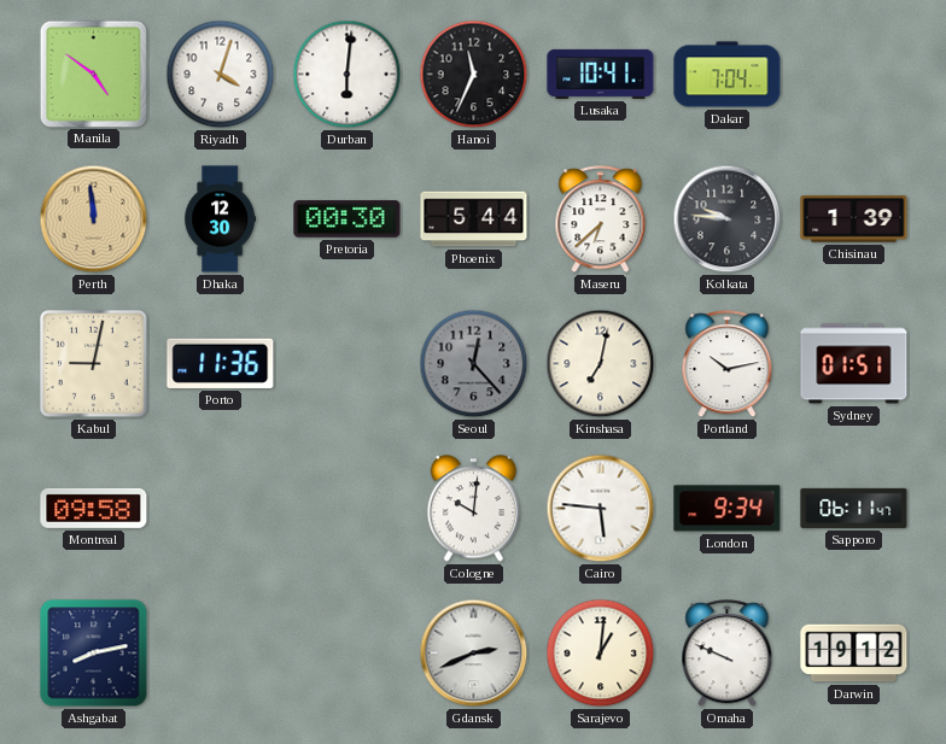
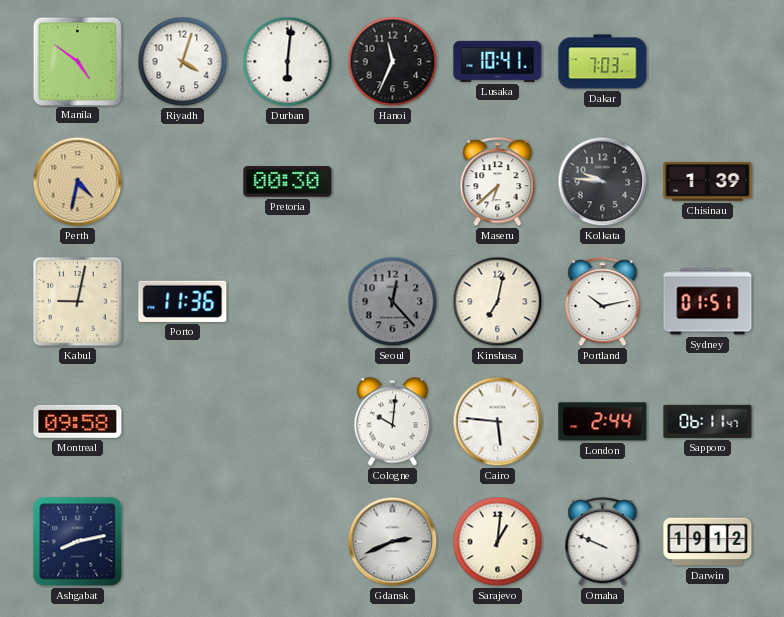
Dakar: 7:04 -> 7:03 (603, 62)
Perth: 11:59 -> 4:32 (78, 182)
Dhaka: 12:30 -> none (221, 219)
Phoenix: 5:44 -> none (474, 219)
London: 9:34 -> 2:44 (603, 422)
